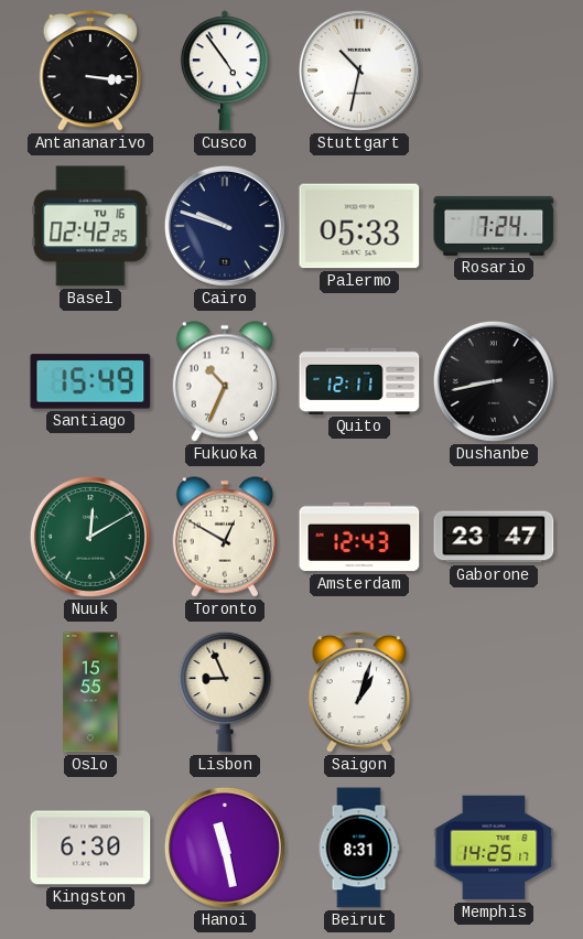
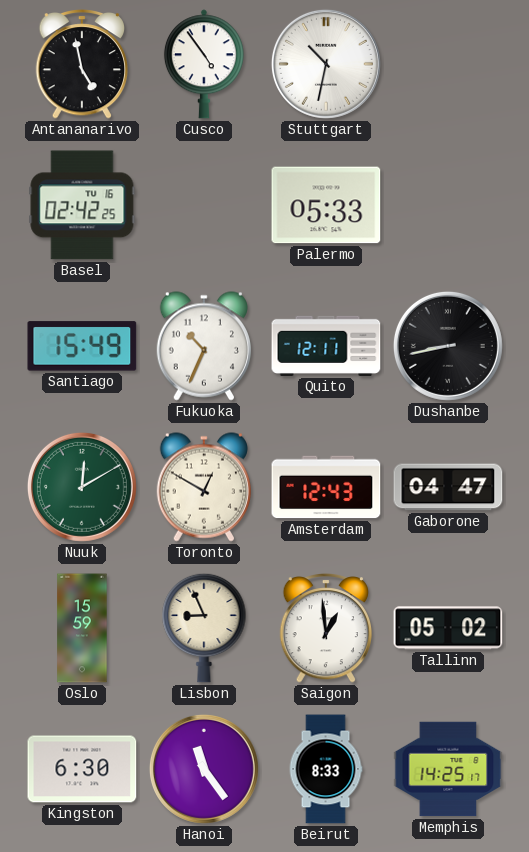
Antananarivo: 3:16 -> 4:58 (81, 65)
Cairo: 9:48 -> none (225, 226)
Rosario: 7:24 -> none (494, 226)
Gaborone: 23:47 -> 04:47 (448, 487)
Oslo: 15:55 -> 15:59 (82, 628)
Saigon: 1:03 -> 12:59 (325, 629)
Tallinn: none -> 05:02 (448, 628)
Hanoi: 11:28 -> 11:24 (204, 769)
Beirut: 8:31 -> 8:33 (326, 769)
